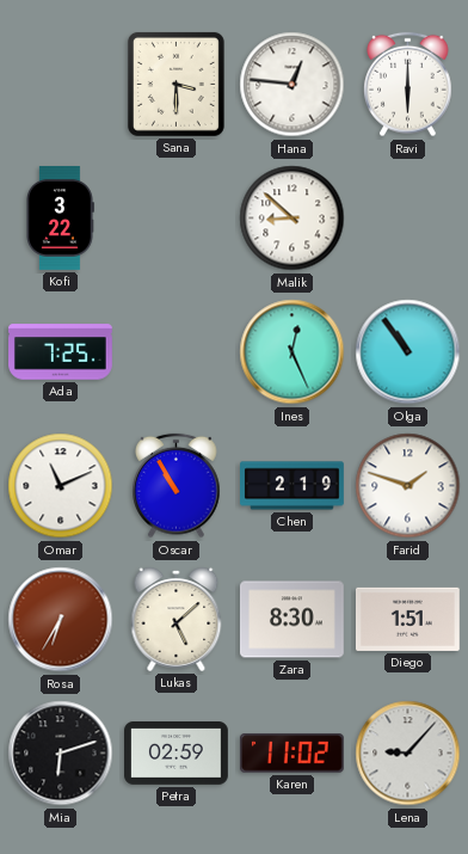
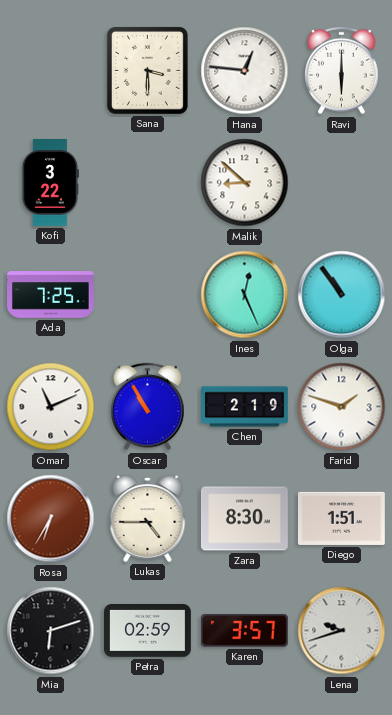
Lukas: 5:08 -> 4:45 (148, 518)
Karen: 11:02 -> 3:57 (244, 631)
Lena: 9:07 -> 9:42 (342, 631)
